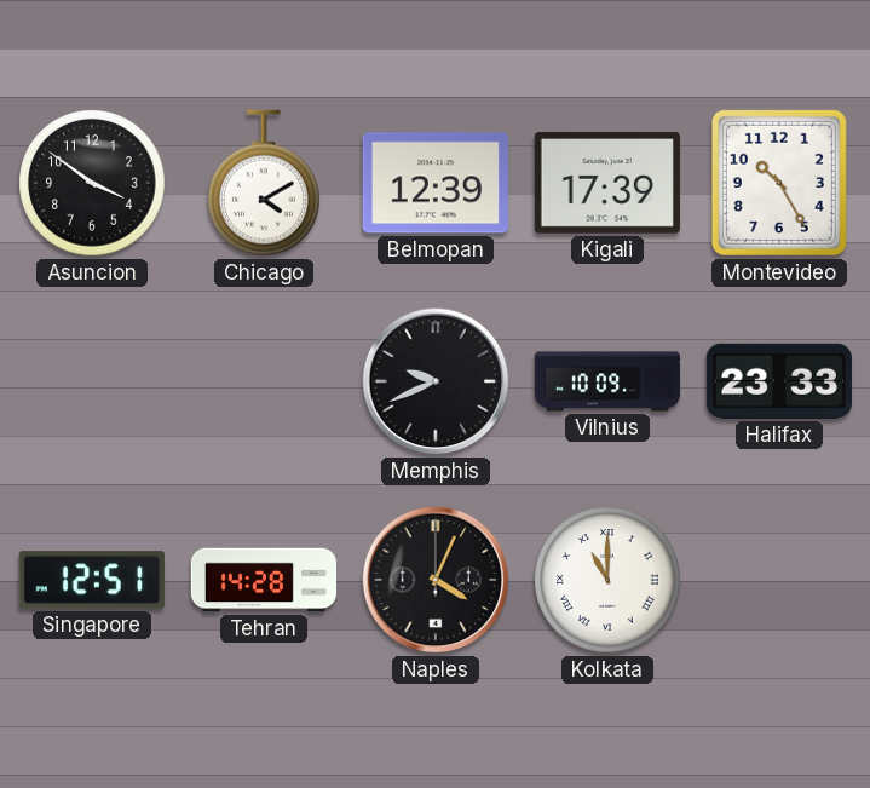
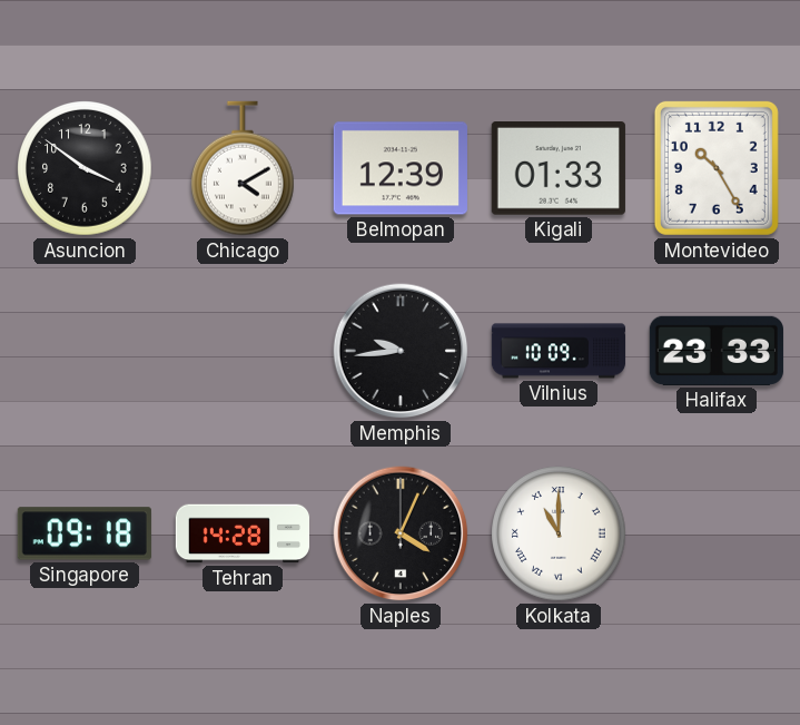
Kigali: 17:39 -> 01:33 (559, 169)
Memphis: 9:41 -> 9:44 (401, 351)
Singapore: 12:51 -> 09:18 (85, 533)
